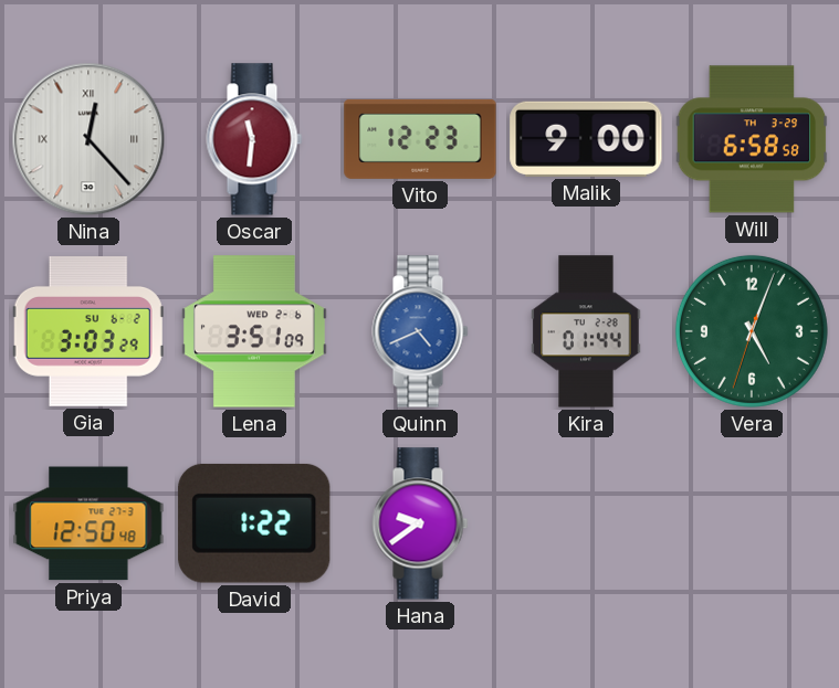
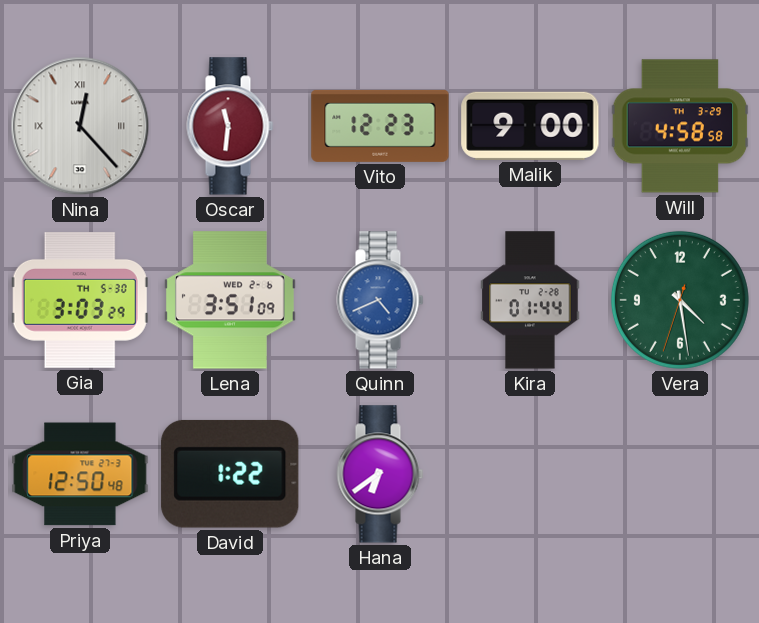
Will: 6:58 -> 4:58 (680, 126)
Gia date: SU 6-2 -> TH 5-30 (80, 300)
Vera: 5:03 -> 4:28 (680, 300)
Hana: 9:39 -> 6:39 (380, 474)
